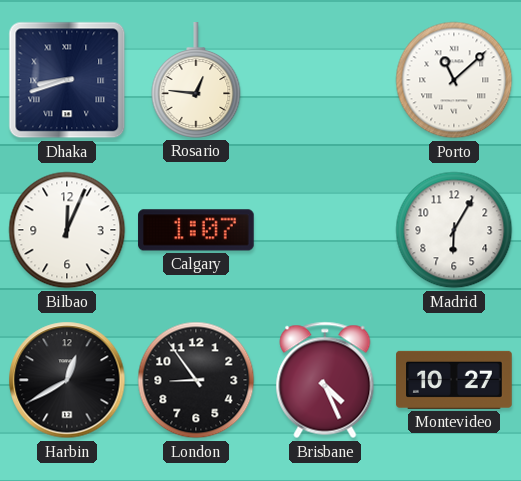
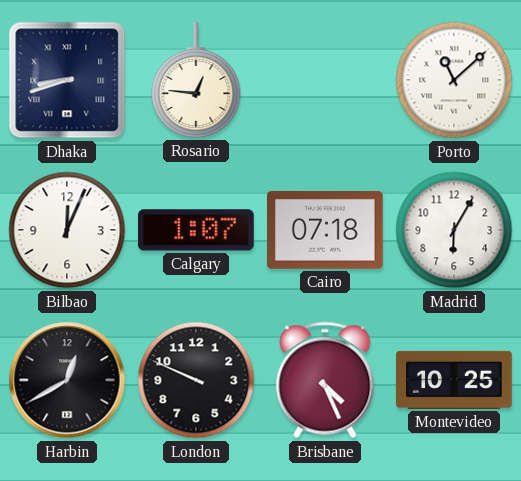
Cairo: none -> 07:18 (325, 231)
London: 8:54 -> 9:49 (196, 380)
Montevideo: 10:27 -> 10:25 (454, 380)
